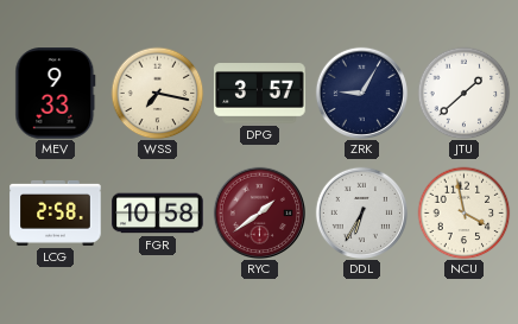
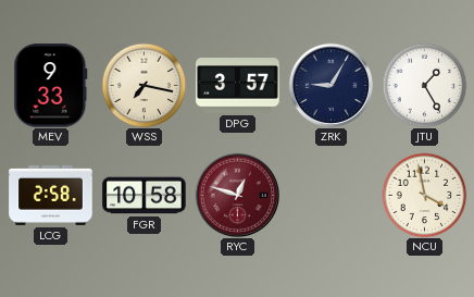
JTU: 1:38 -> 1:25 (424, 85)
RYC: 1:39 -> 12:48 (237, 195)
DDL: 6:35 -> none (361, 212)
